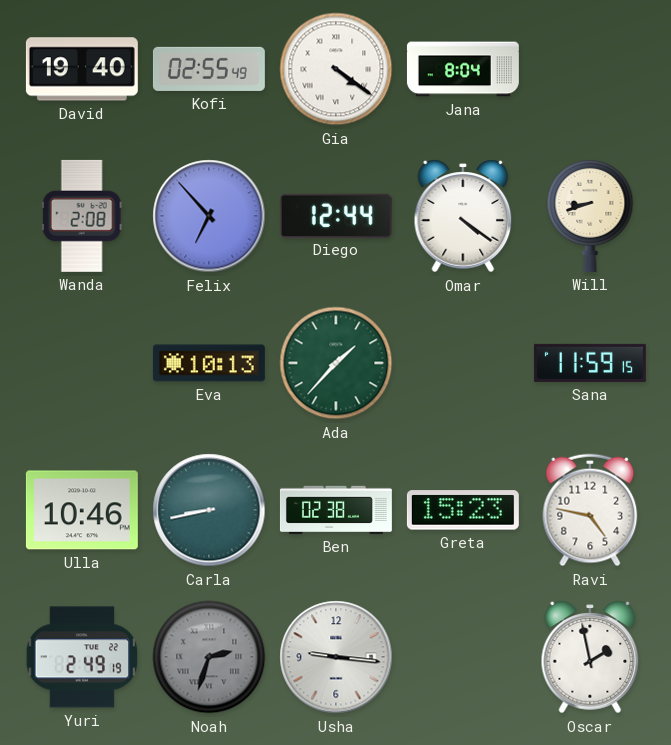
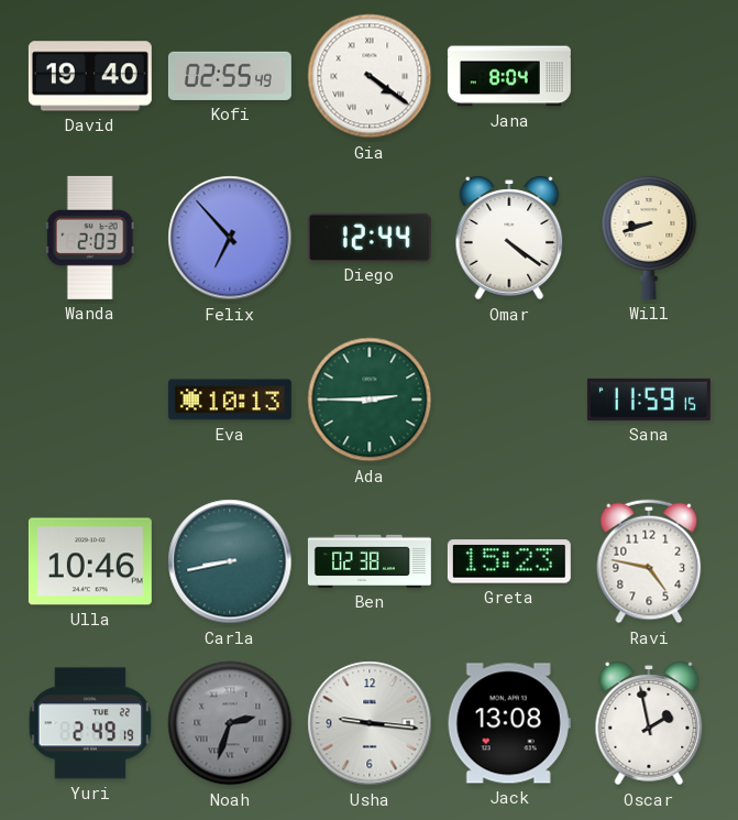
Wanda: 2:08 -> 2:03 (90, 238)
Ada: 1:37 -> 2:45 (370, 400)
Jack: none -> 13:08 (509, 723)
